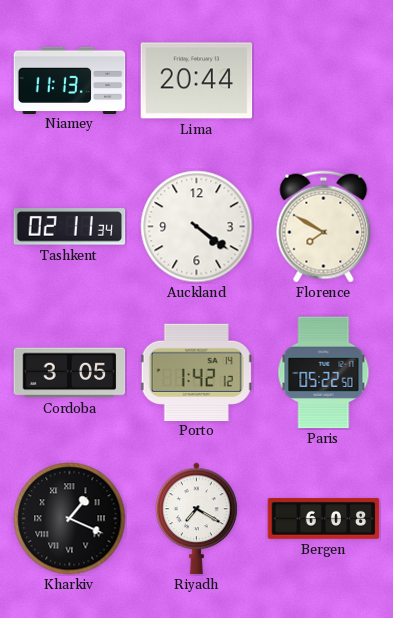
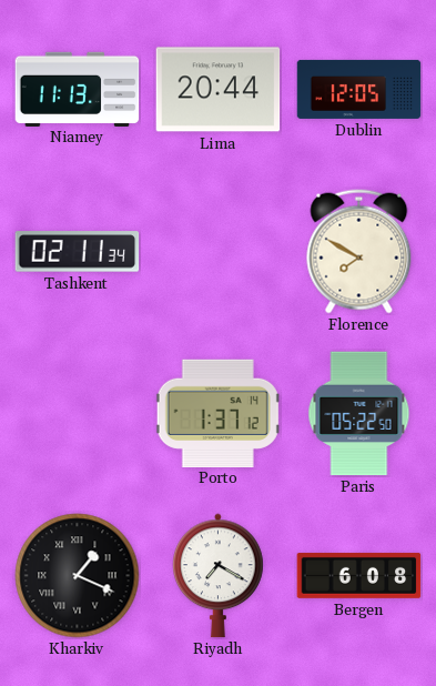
Dublin: none -> 12:05 (359, 89)
Auckland: 4:21 -> none (197, 227)
Cordoba: 3:05 -> none (70, 373)
Porto: 1:42 -> 1:37 (217, 413)
